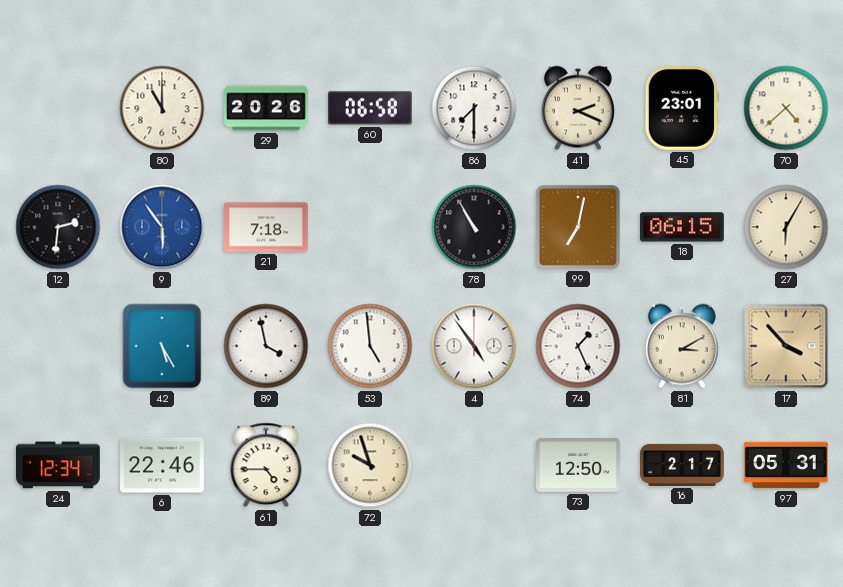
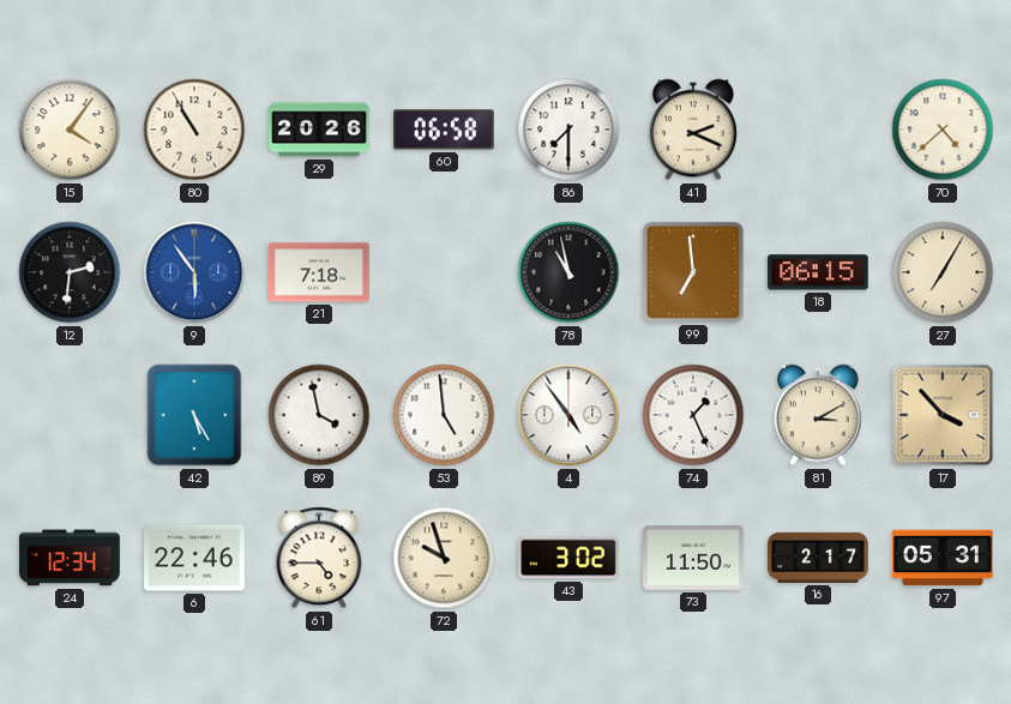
15: none -> 4:06 (70, 130)
80: 11:00 -> 10:55 (194, 130)
45: 23:01 -> none (682, 109)
78: 10:55 -> 10:58 (568, 272)
99: 7:02 -> 6:59 (694, 273)
27: 6:05 -> 7:05 (943, 272)
43: none -> 3:02 (570, 558)
73: 12:50 -> 11:50 (694, 558)
